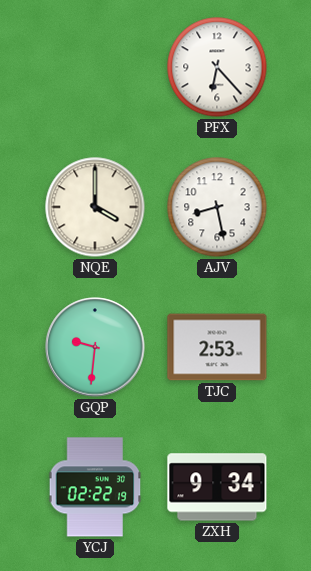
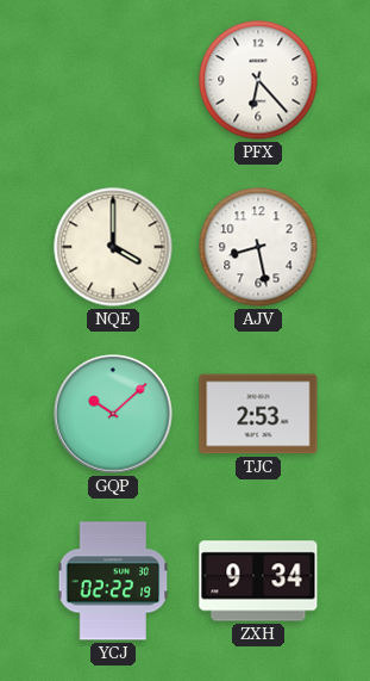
GQP: 9:31 -> 10:08 (113, 414)
